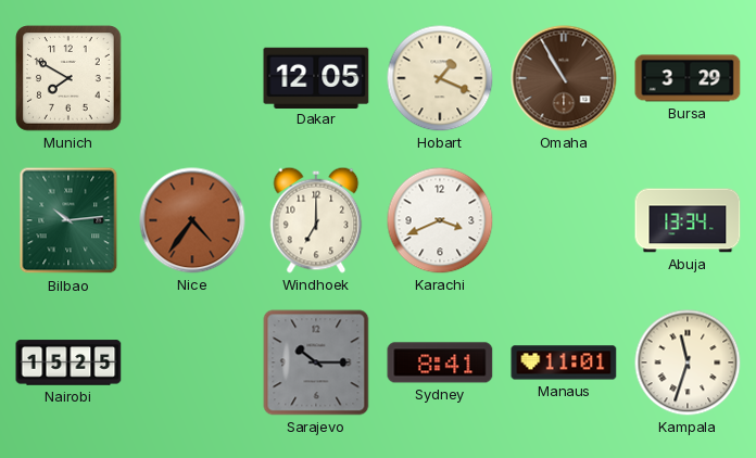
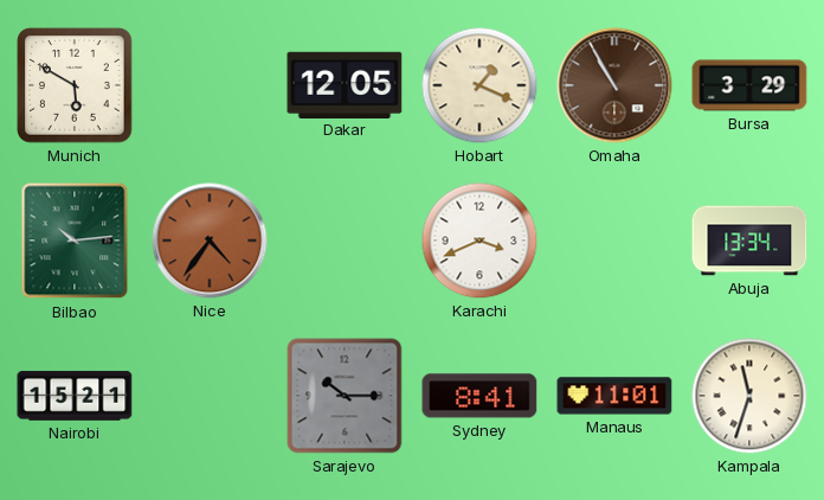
Munich: 7:50 -> 5:50 (75, 85)
Windhoek: 7:00 -> none (316, 220)
Nairobi: 15:25 -> 15:21 (75, 396)
